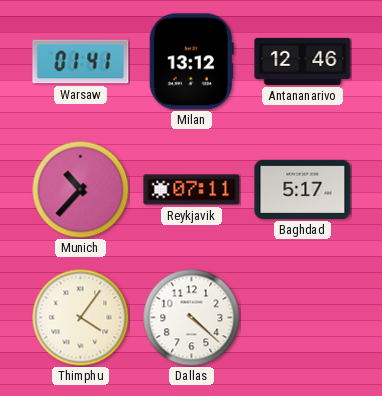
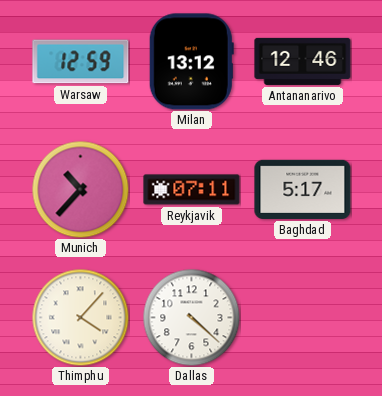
Warsaw: 01:41 -> 12:59 (81, 62)
Thimphu: 4:06 -> 4:07 (80, 317)
